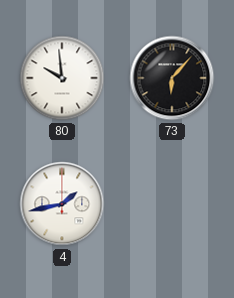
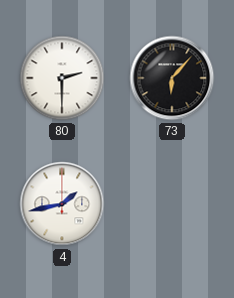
80: 9:59 -> 2:30 (62, 78)
